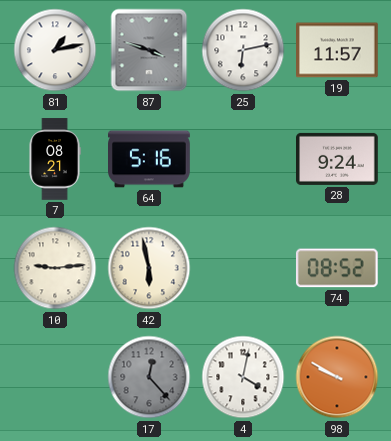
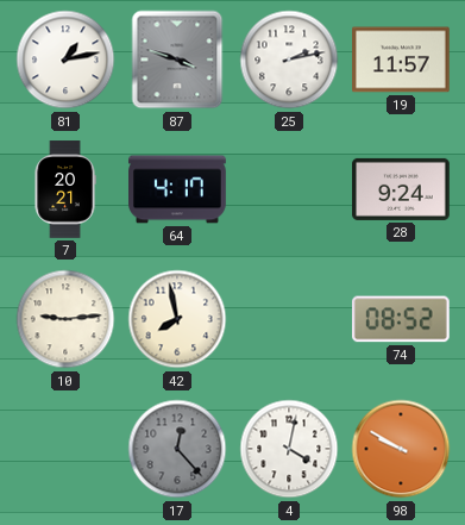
25: 6:13 -> 2:13 (289, 60)
7: 08:21 -> 20:21 (65, 189)
64: 5:16 -> 4:17 (178, 189)
42: 5:58 -> 7:58 (177, 319)
